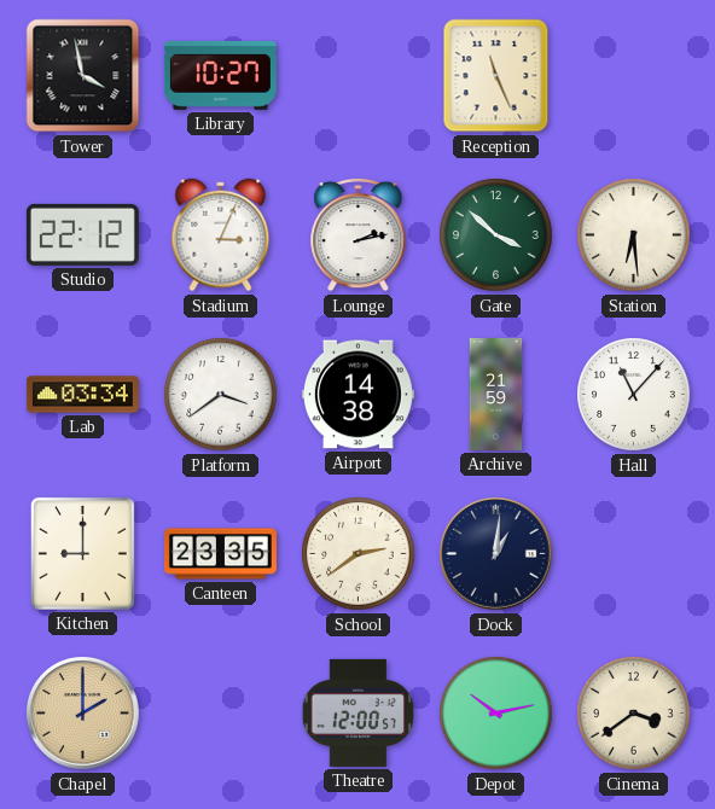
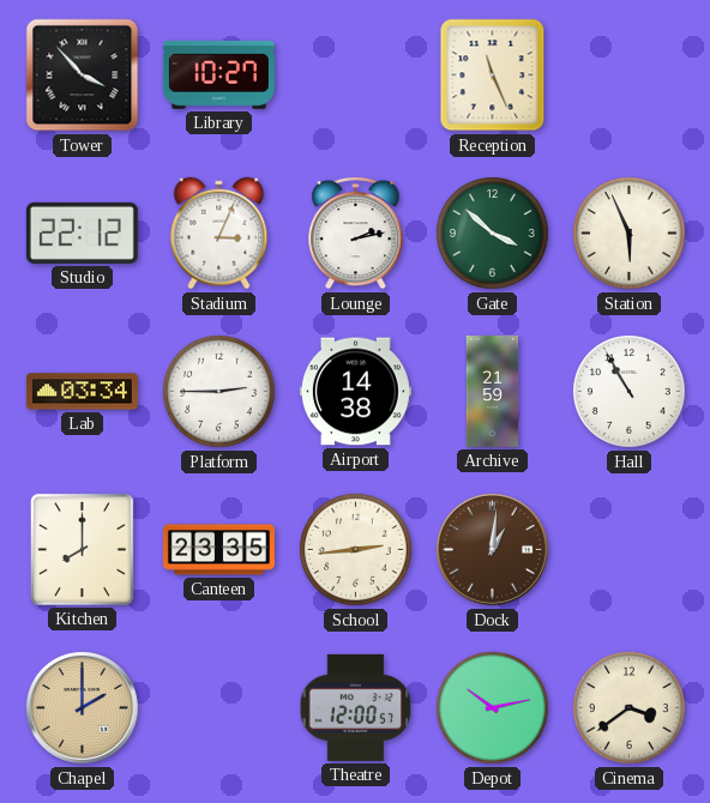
Tower: 3:58 -> 3:53 (83, 76)
Station: 6:29 -> 5:56 (630, 234)
Platform: 3:39 -> 2:45 (219, 392)
Hall: 11:07 -> 10:55 (630, 392)
Kitchen: 9:00 -> 8:00 (82, 549)
School: 2:39 -> 2:44 (356, 550)
Dock dial: navy -> brown (493, 550)
